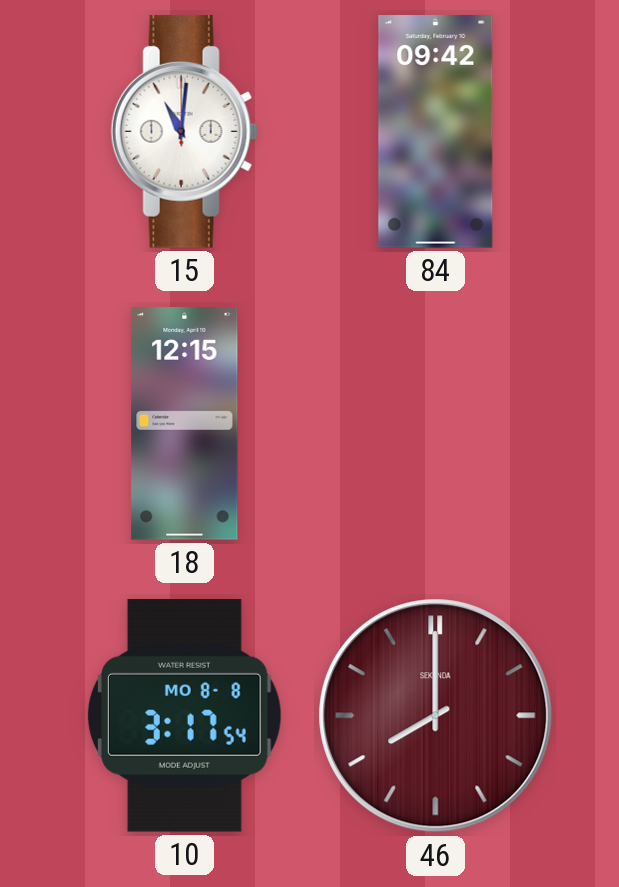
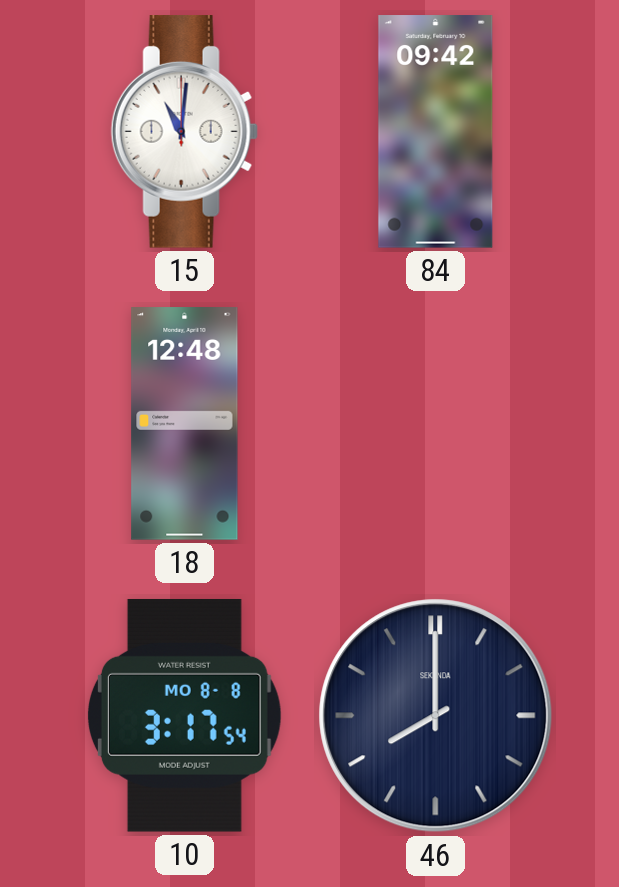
18: 12:15 -> 12:48 (185, 424)
46 dial: burgundy -> navy (436, 716)
